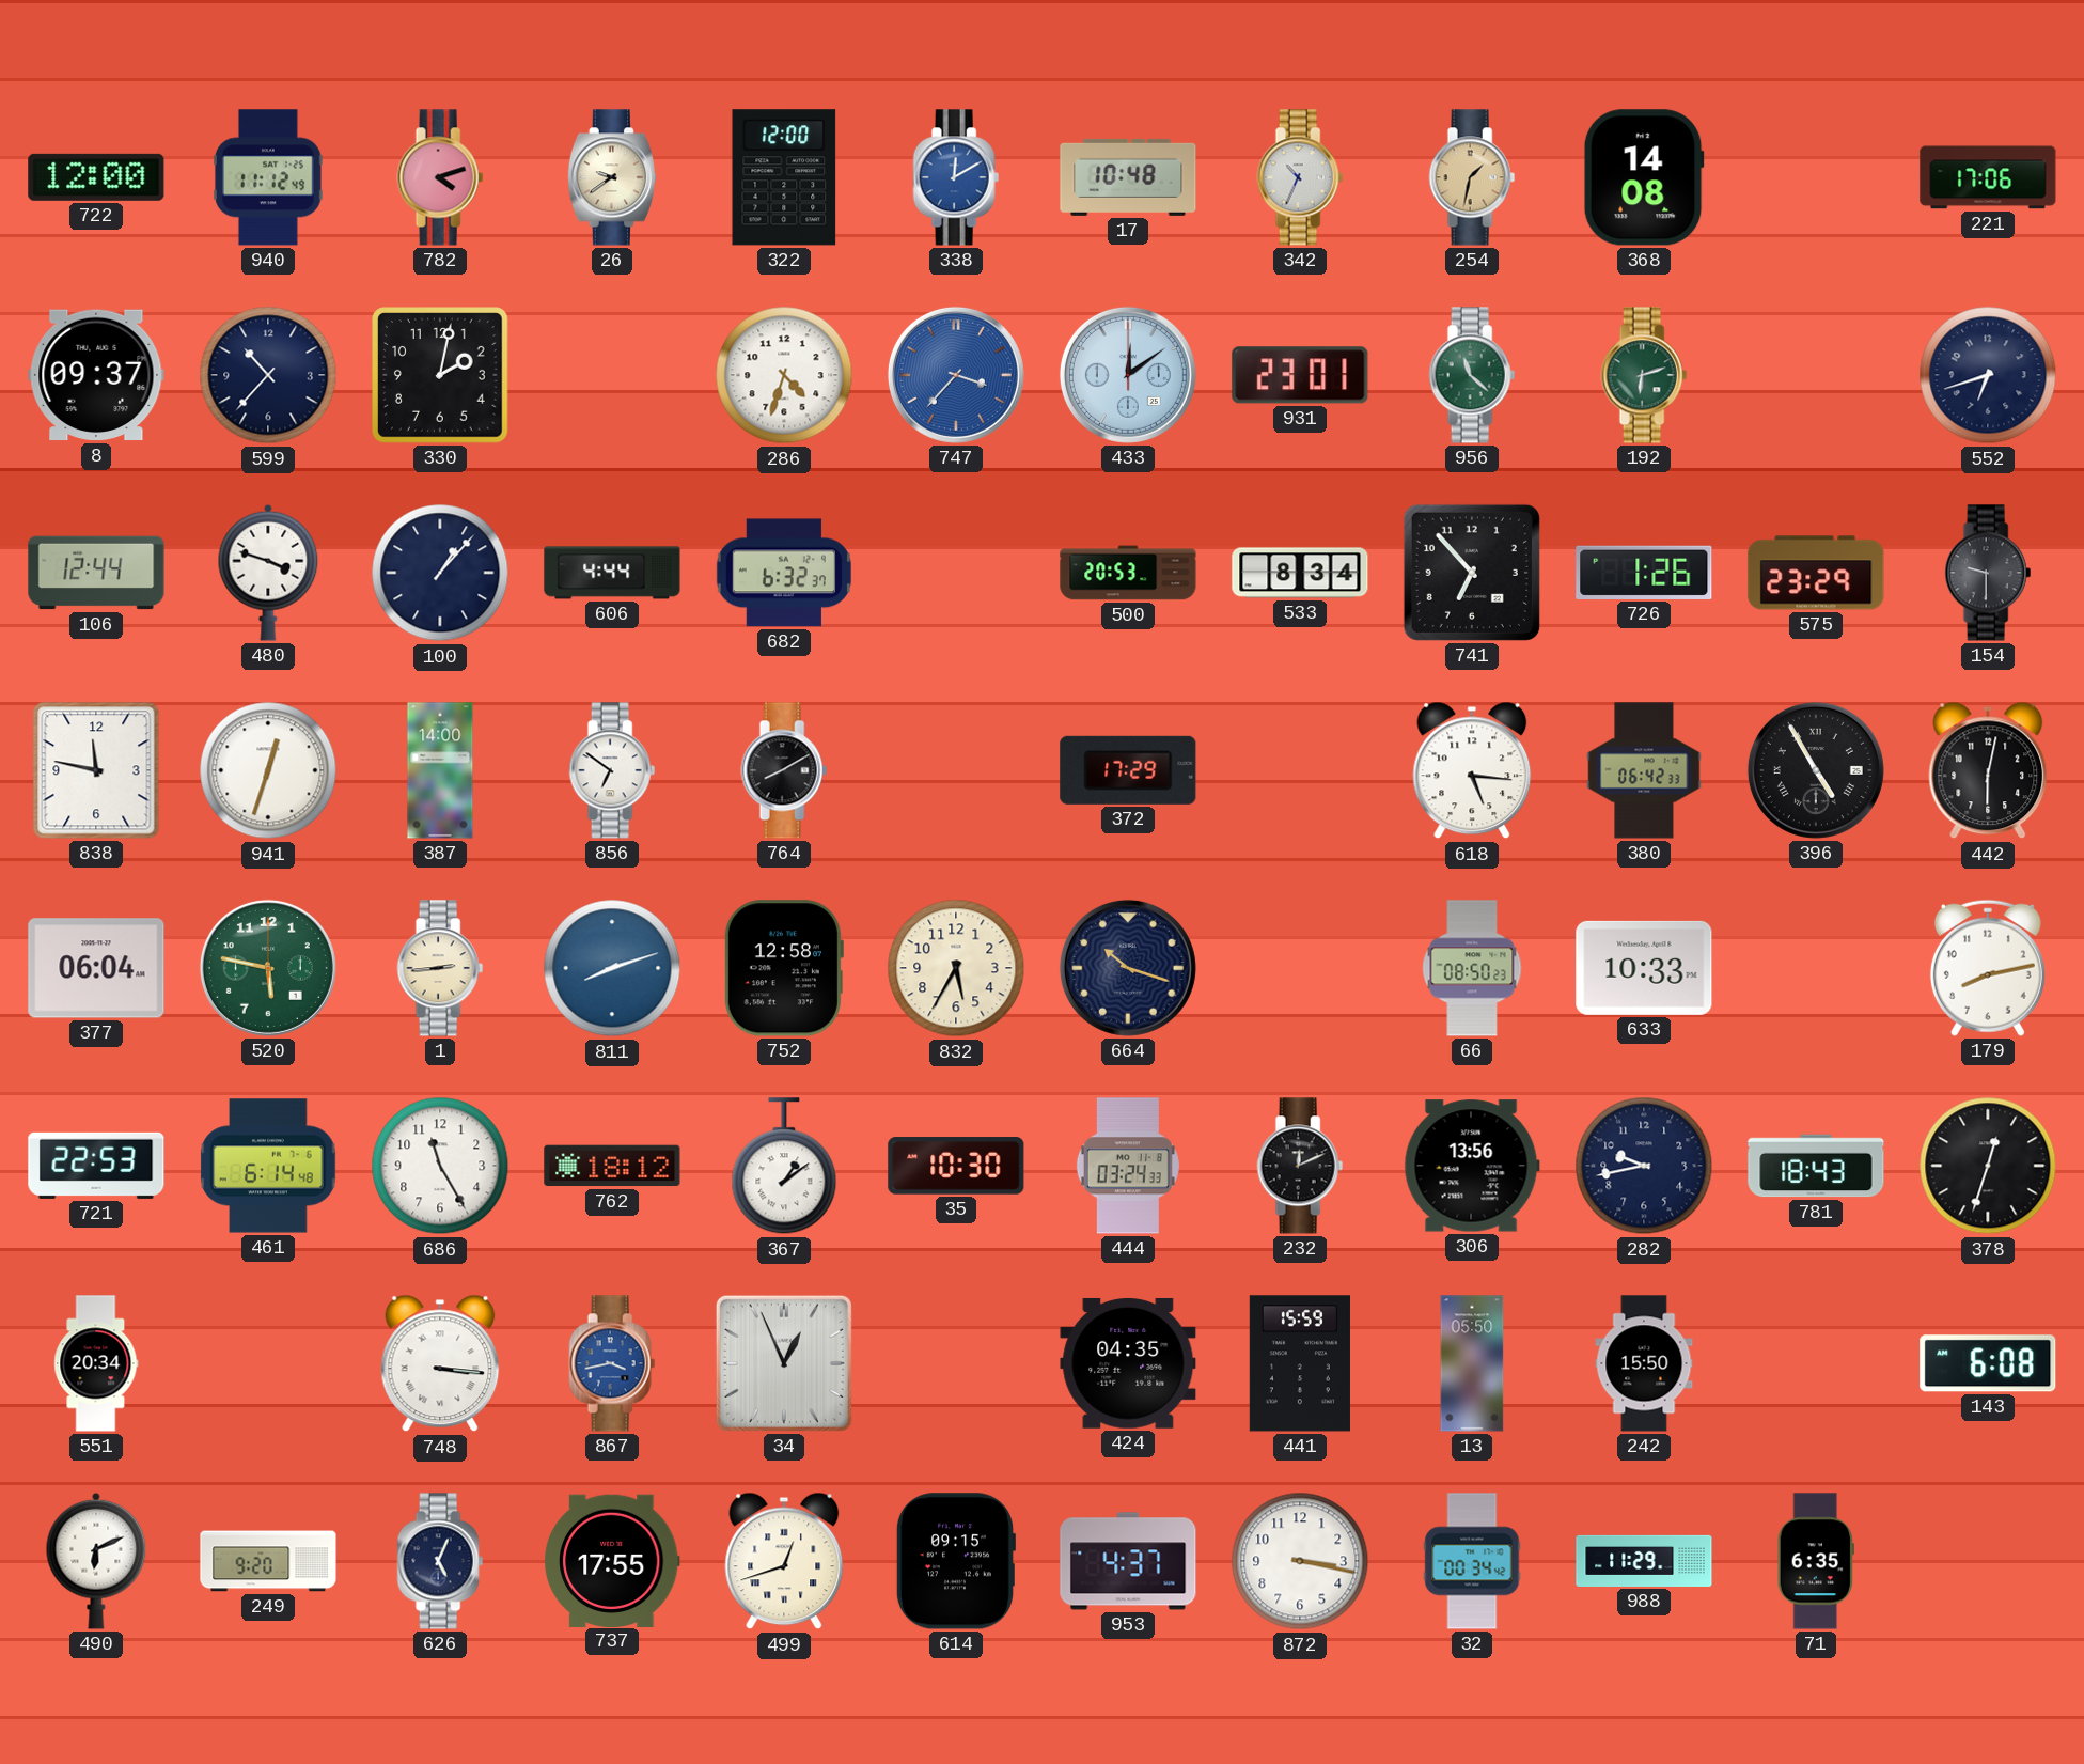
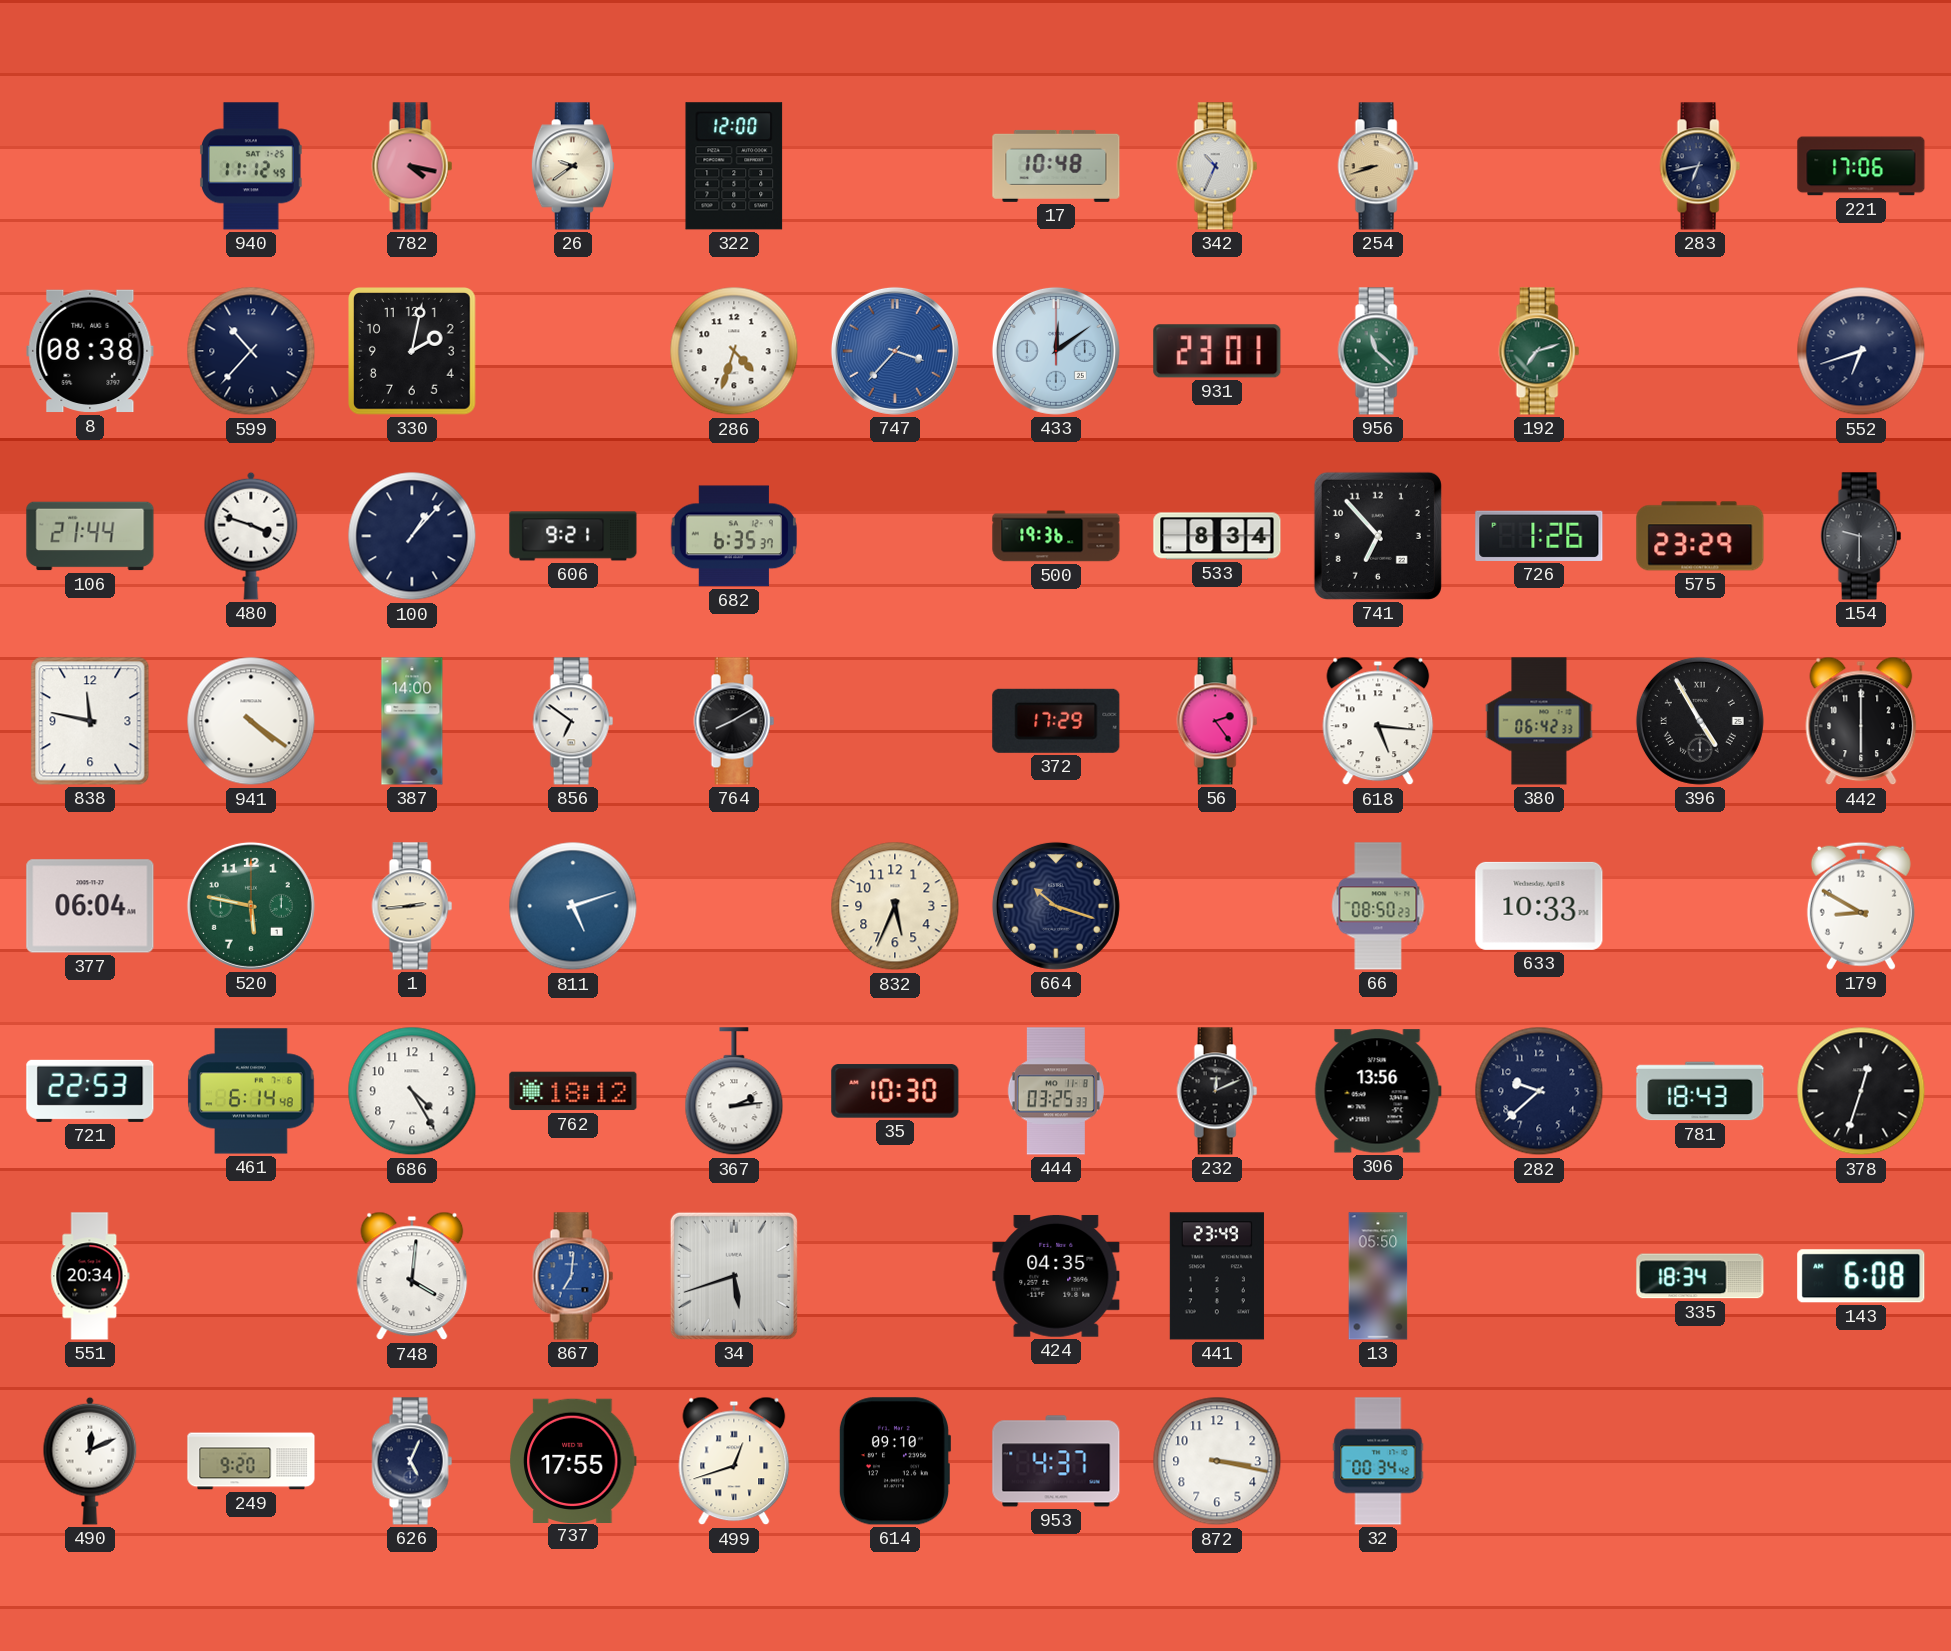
722: 12:00 -> none (96, 177)
782: 4:12 -> 4:17 (412, 166)
338: 12:10 -> none (956, 177)
254: 1:32 -> 8:42 (1378, 166)
368: 14:08 -> none (1644, 177)
283: none -> 6:43 (1700, 166)
8: 09:37 -> 08:38 (90, 351)
192: 6:12 -> 7:12 (1539, 351)
106: 12:44 -> 21:44 (90, 536)
606: 4:44 -> 9:21 (573, 536)
682: 6:32 -> 6:35 (734, 536)
500: 20:53 -> 19:36 (1056, 536)
941: 12:33 -> 4:21 (251, 721)
56: none -> 2:24 (1217, 721)
442: 6:02 -> 6:00 (1861, 721)
811: 8:12 -> 5:12 (573, 906)
752: 12:58 -> none (783, 968)
832: 5:35 -> 5:34 (895, 906)
179: 8:13 -> 8:50 (1861, 906)
686: 11:25 -> 4:25 (412, 1091)
367: 1:09 -> 2:14 (734, 1092)
444: 03:24 -> 03:25 (1056, 1091)
282: 9:43 -> 9:38 (1539, 1091)
748: 3:16 -> 4:01 (412, 1276)
867: 3:43 -> 7:01 (573, 1276)
34: 12:56 -> 5:42 (734, 1276)
441: 15:59 -> 23:49 (1217, 1276)
242: 15:50 -> none (1644, 1363)
335: none -> 18:34 (1700, 1276)
490: 6:11 -> 12:11 (90, 1461)
614: 09:15 -> 09:10 (894, 1461)
988: 11:29 -> none (1644, 1561)
71: 6:35 -> none (1816, 1561)
